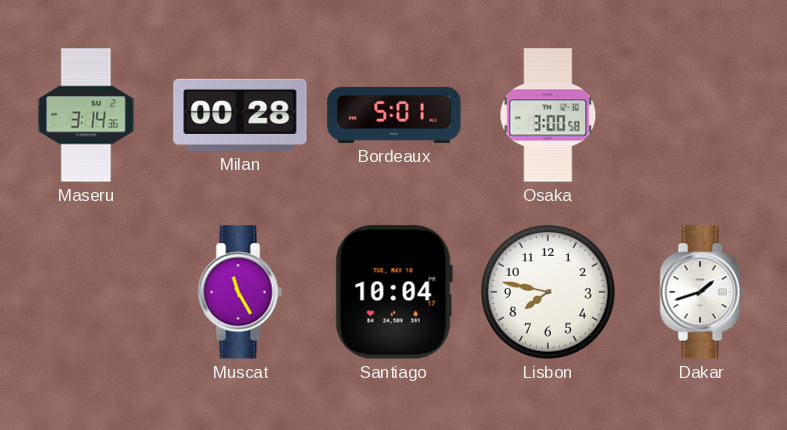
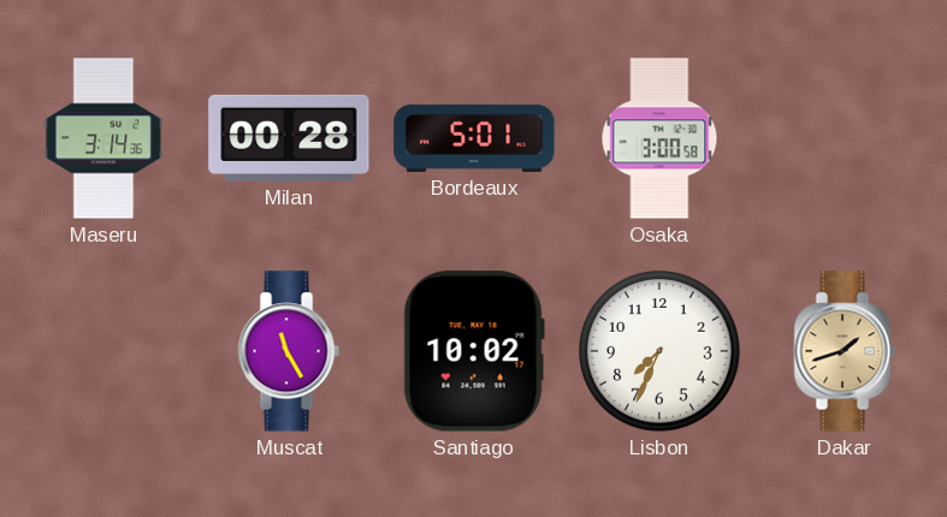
Santiago: 10:04 -> 10:02 (474, 351)
Lisbon: 7:47 -> 7:34 (659, 351)
Dakar dial: white -> champagne (845, 351)
